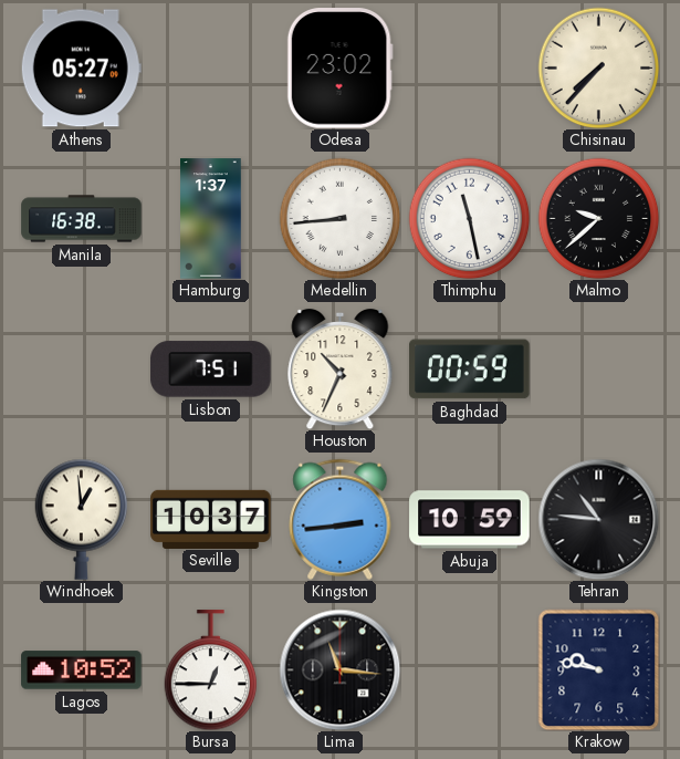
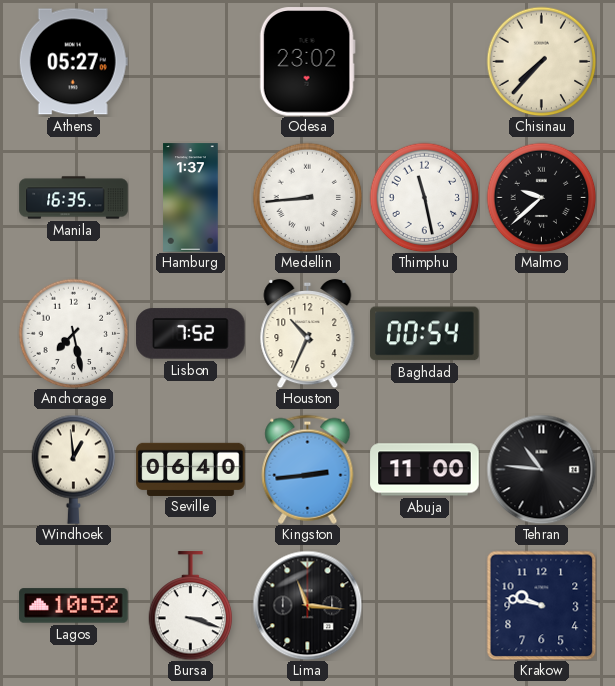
Manila: 16:38 -> 16:35 (74, 198)
Anchorage: none -> 7:28 (73, 333)
Lisbon: 7:51 -> 7:52 (191, 334)
Baghdad: 00:59 -> 00:54 (425, 334)
Seville: 10:37 -> 06:40 (191, 469)
Abuja: 10:59 -> 11:00 (425, 470)
Bursa: 12:45 -> 3:18 (191, 606)
